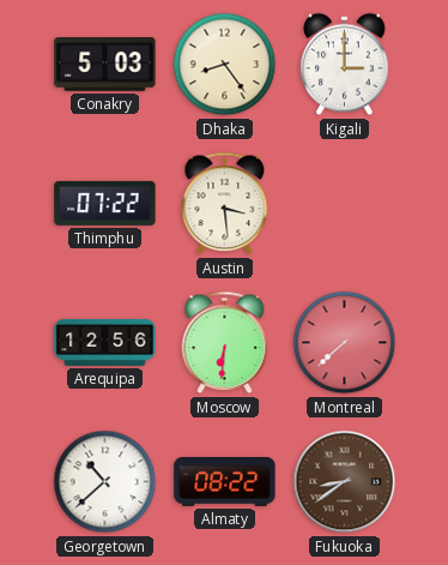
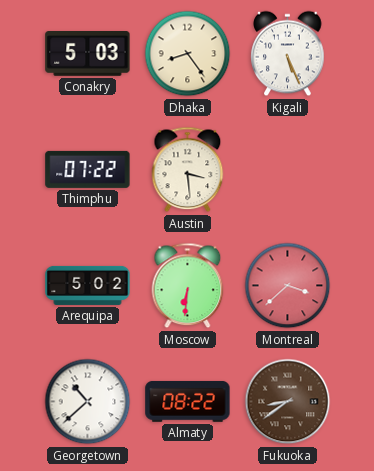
Kigali: 3:00 -> 5:26 (288, 54)
Arequipa: 12:56 -> 5:02 (88, 285)
Montreal: 7:38 -> 3:38 (288, 286)
